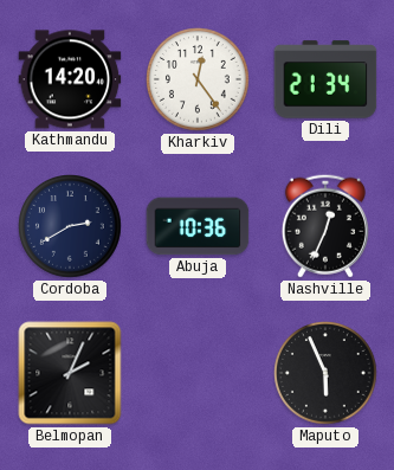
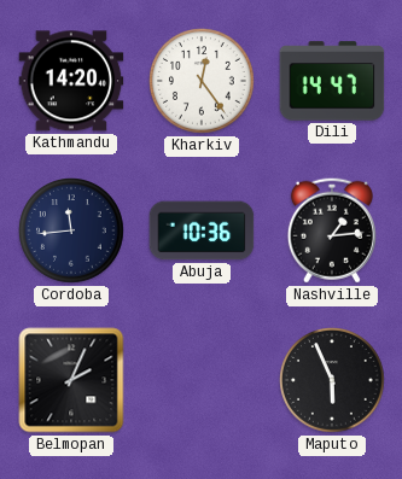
Dili: 21:34 -> 14:47 (332, 81)
Cordoba: 2:40 -> 11:44 (72, 232)
Nashville: 12:34 -> 1:14 (332, 230)
